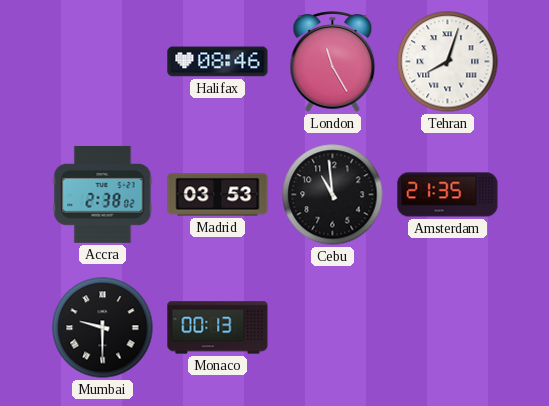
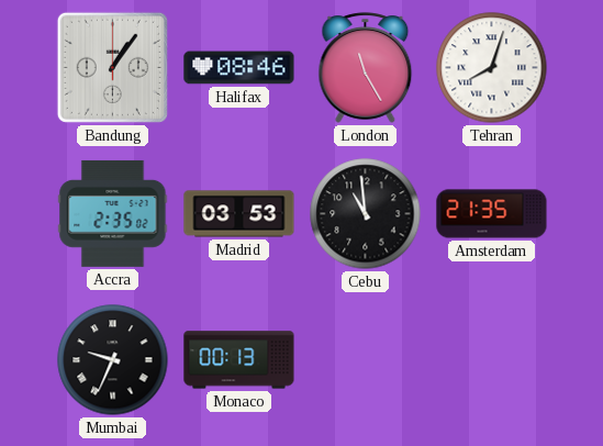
Bandung: none -> 1:06 (112, 67)
Accra: 2:38 -> 2:35 (113, 213)
Mumbai: 9:30 -> 9:34 (113, 360)
